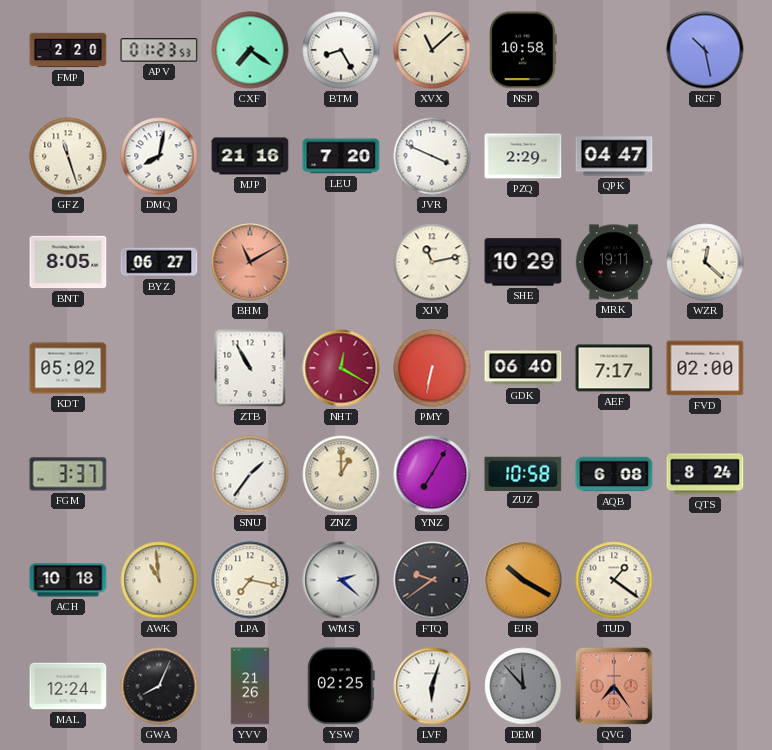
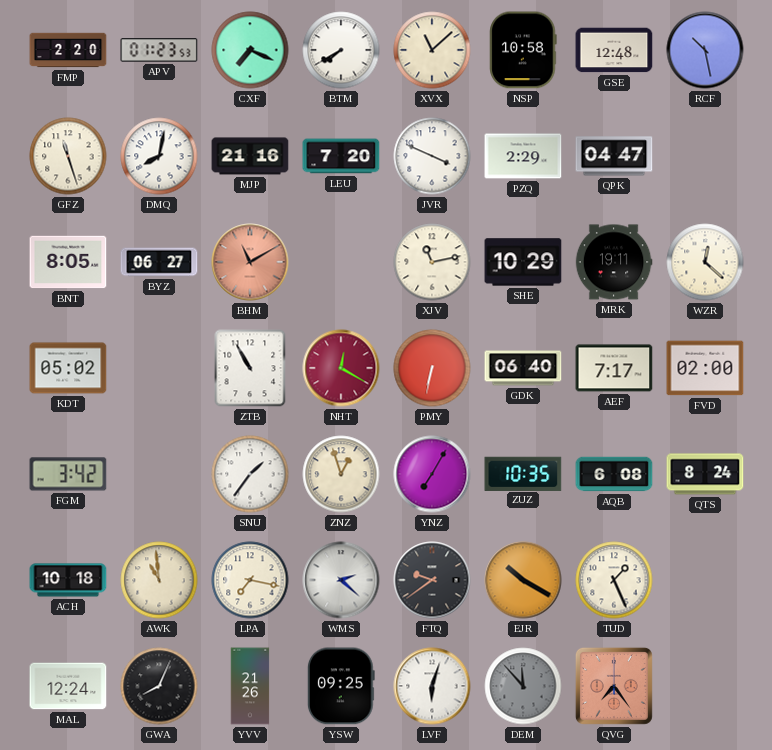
CXF: 7:21 -> 7:19 (250, 50)
BTM: 8:25 -> 7:40 (341, 50)
GSE: none -> 12:48 (614, 50)
FGM: 3:37 -> 3:42 (68, 474)
ZNZ: 1:00 -> 12:57 (341, 474)
ZUZ: 10:58 -> 10:35 (523, 473)
TUD: 1:21 -> 1:26 (614, 580)
YSW: 02:25 -> 09:25 (341, 686)
